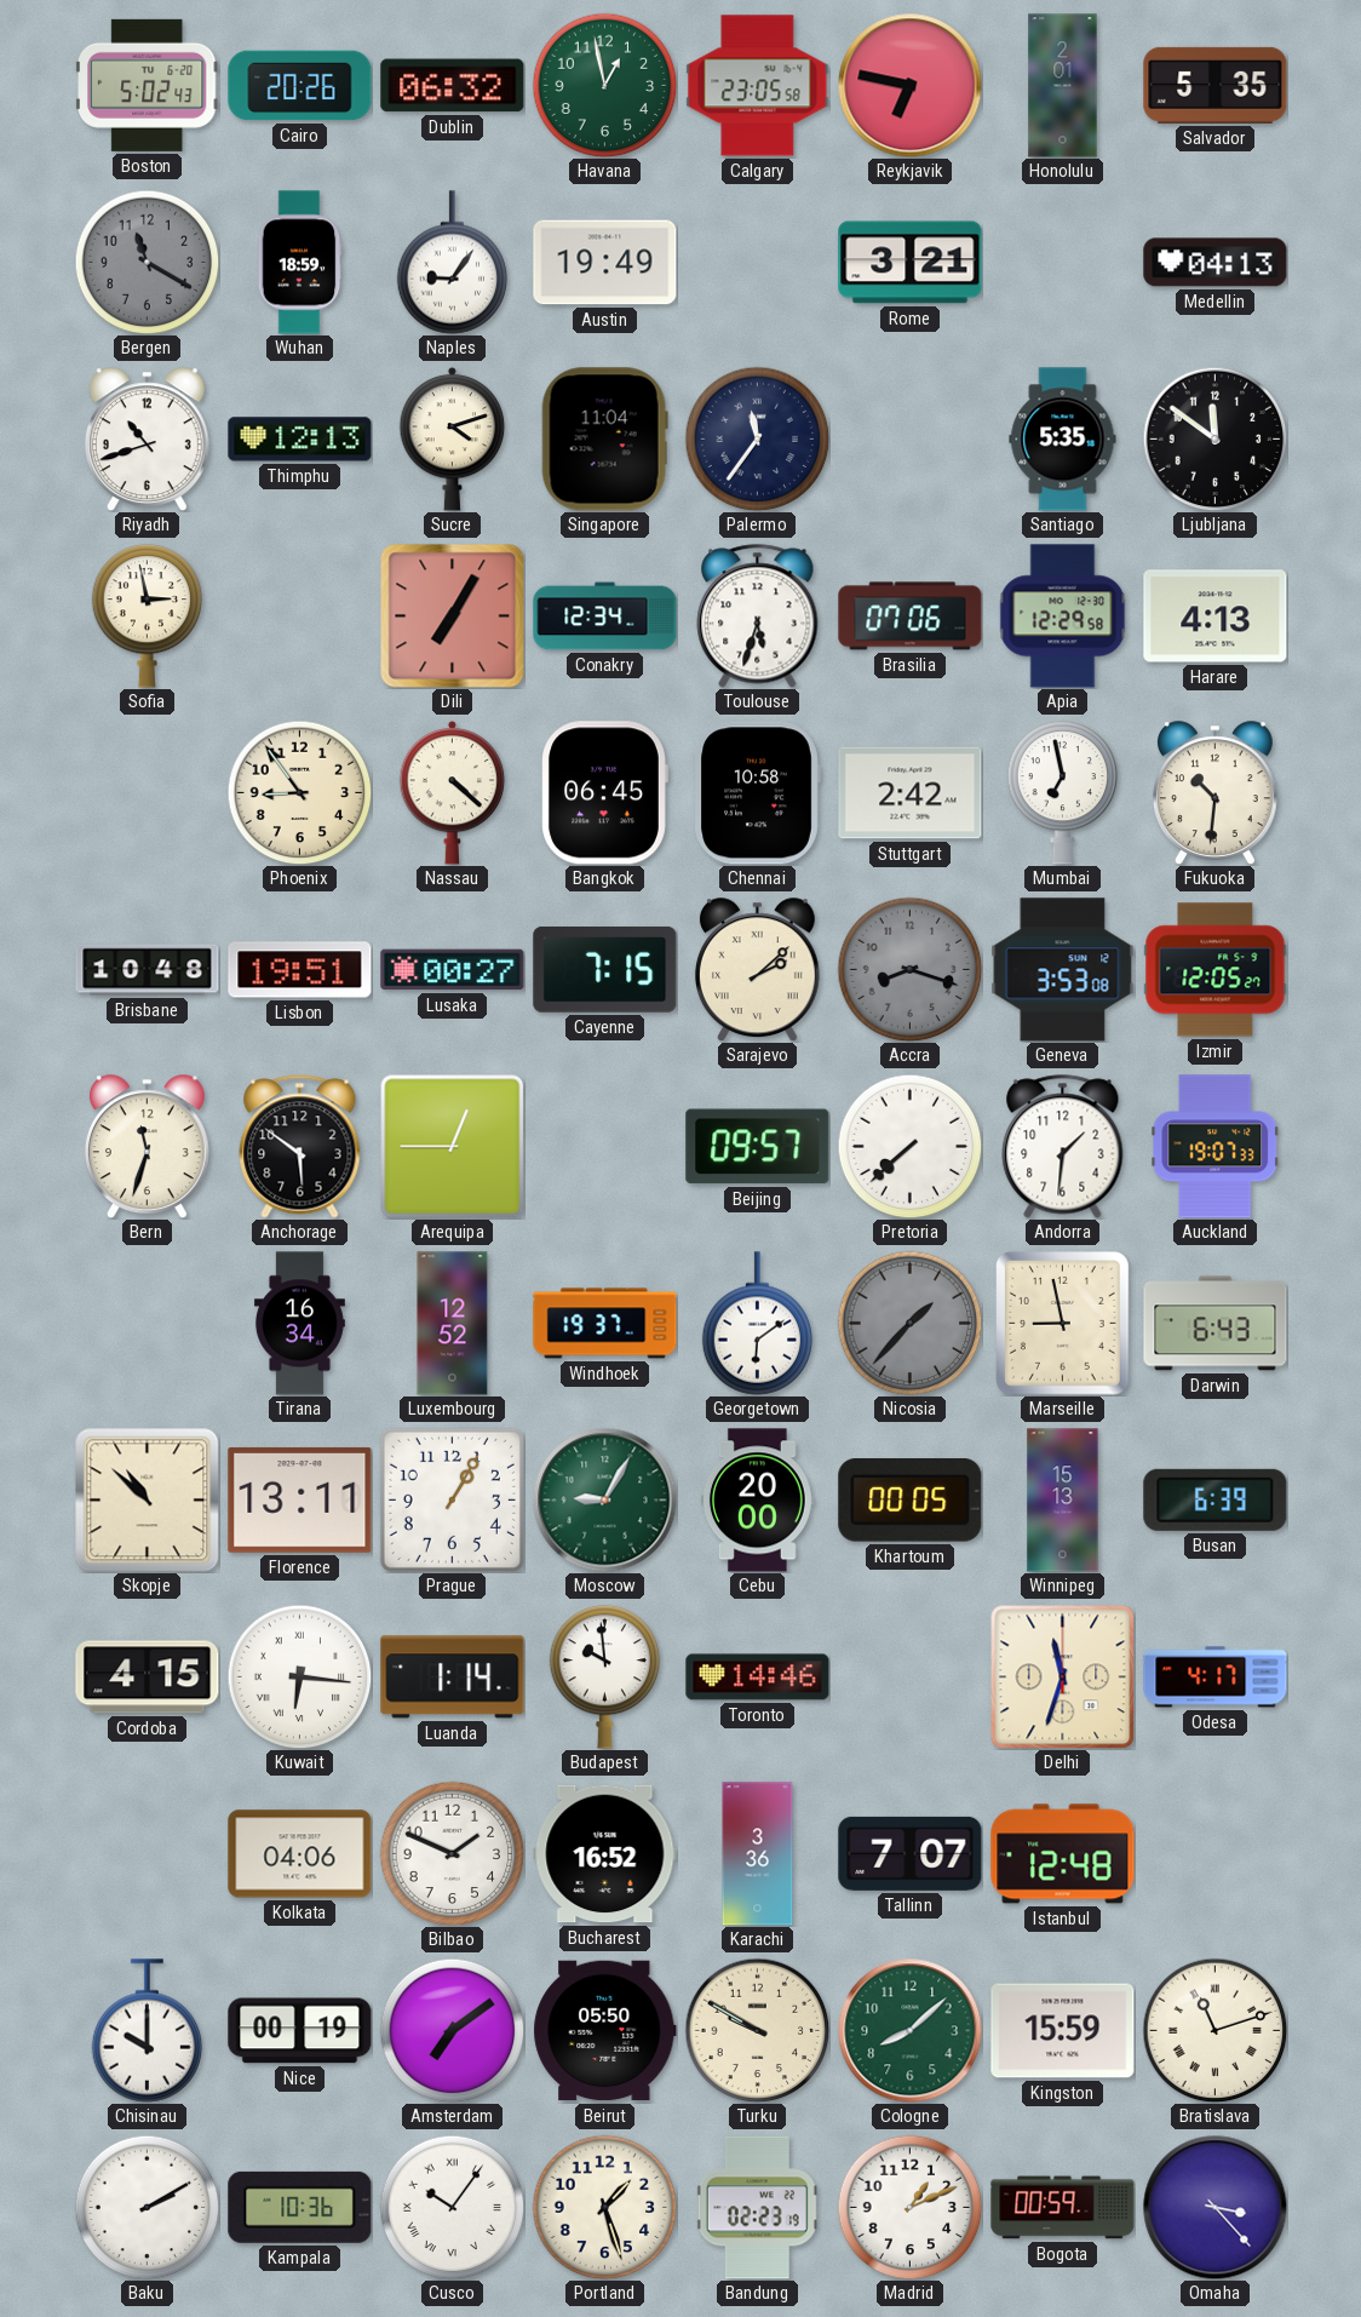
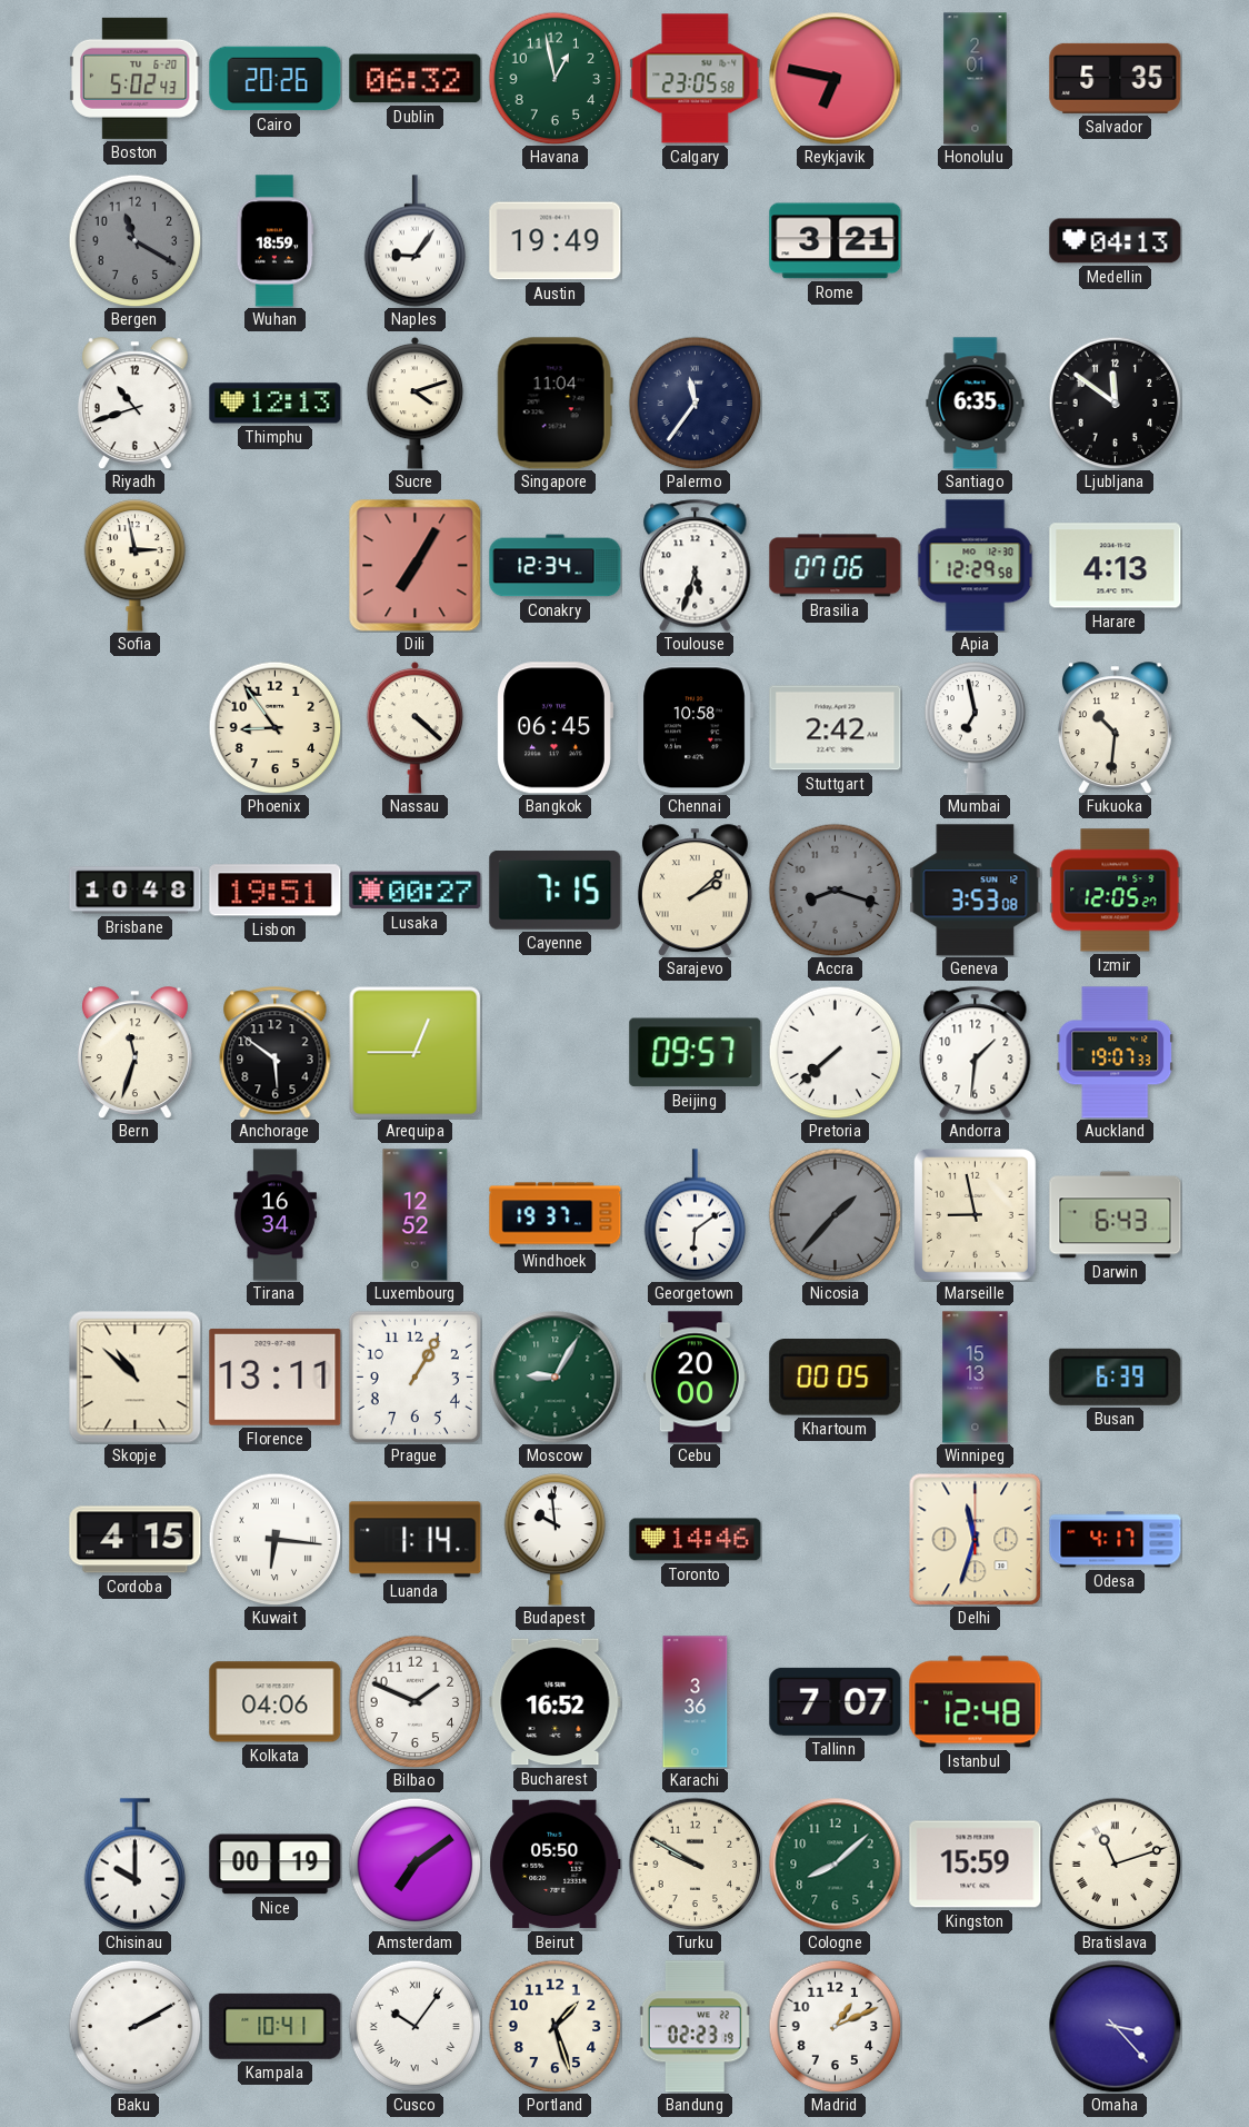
Santiago: 5:35 -> 6:35 (976, 404)
Kampala: 10:36 -> 10:41 (276, 2026)
Bogota: 00:59 -> none (1063, 2208)
